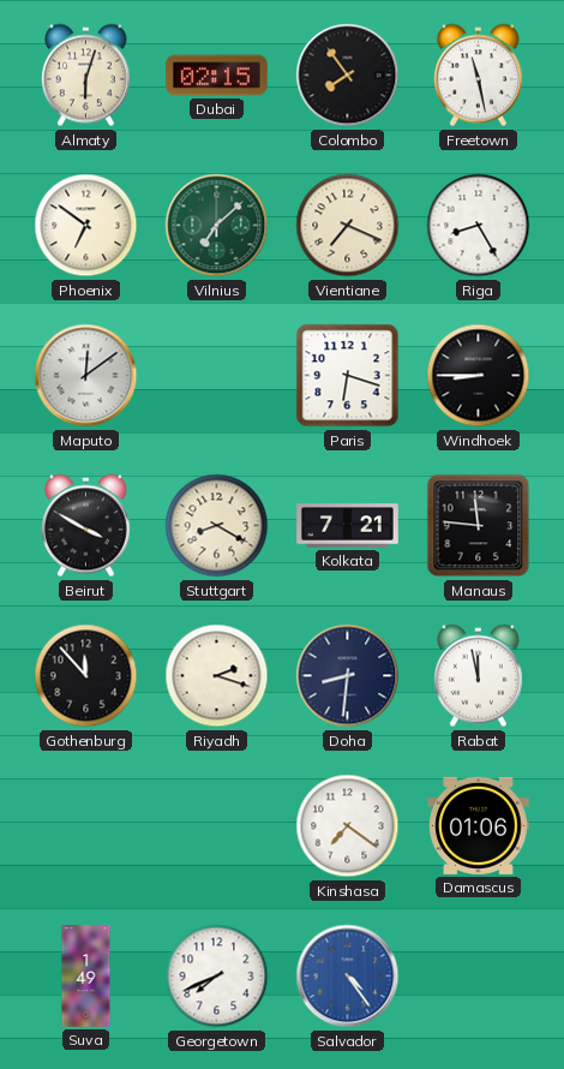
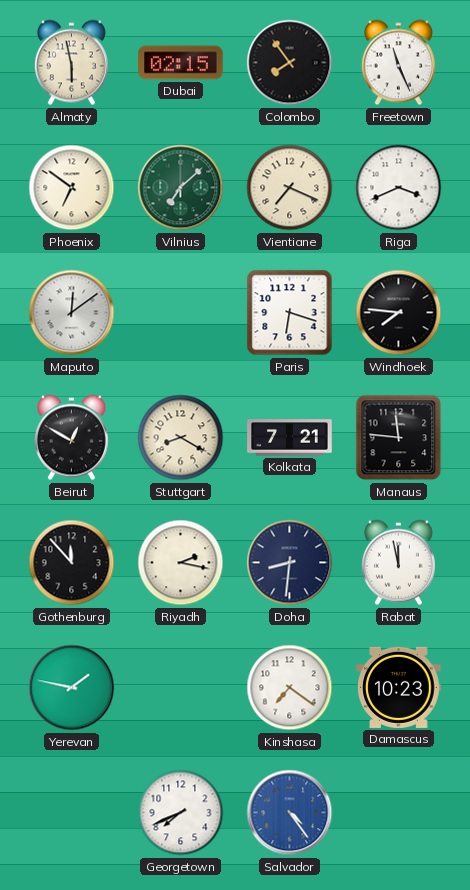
Almaty: 6:03 -> 5:58 (71, 63)
Freetown: 11:28 -> 11:26 (398, 63)
Riga: 8:25 -> 3:41 (399, 188)
Windhoek: 8:45 -> 7:46 (399, 313)
Beirut: 3:50 -> 12:50 (71, 438)
Riyadh: 2:18 -> 2:17 (181, 563)
Yerevan: none -> 1:47 (72, 688)
Damascus: 01:06 -> 10:23 (399, 687)
Suva: 1:49 -> none (86, 977)
